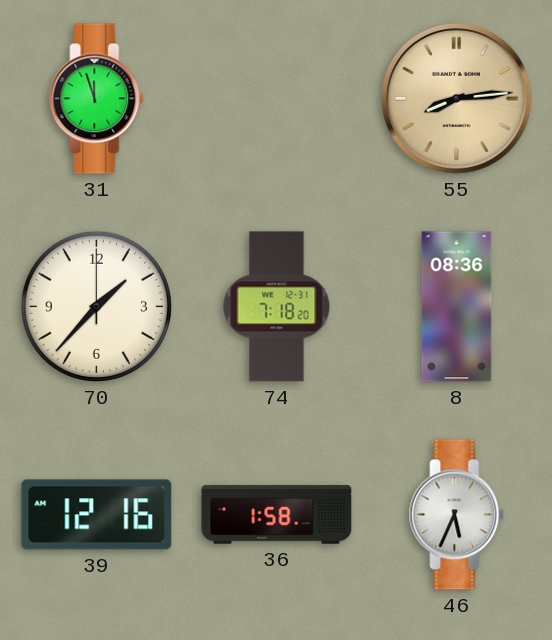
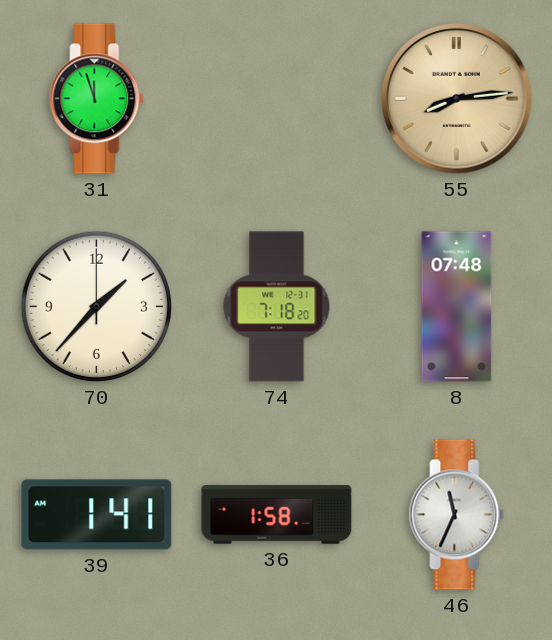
8: 08:36 -> 07:48 (457, 307)
39: 12:16 -> 1:41 (97, 515)
46: 5:34 -> 11:34 (457, 515)
